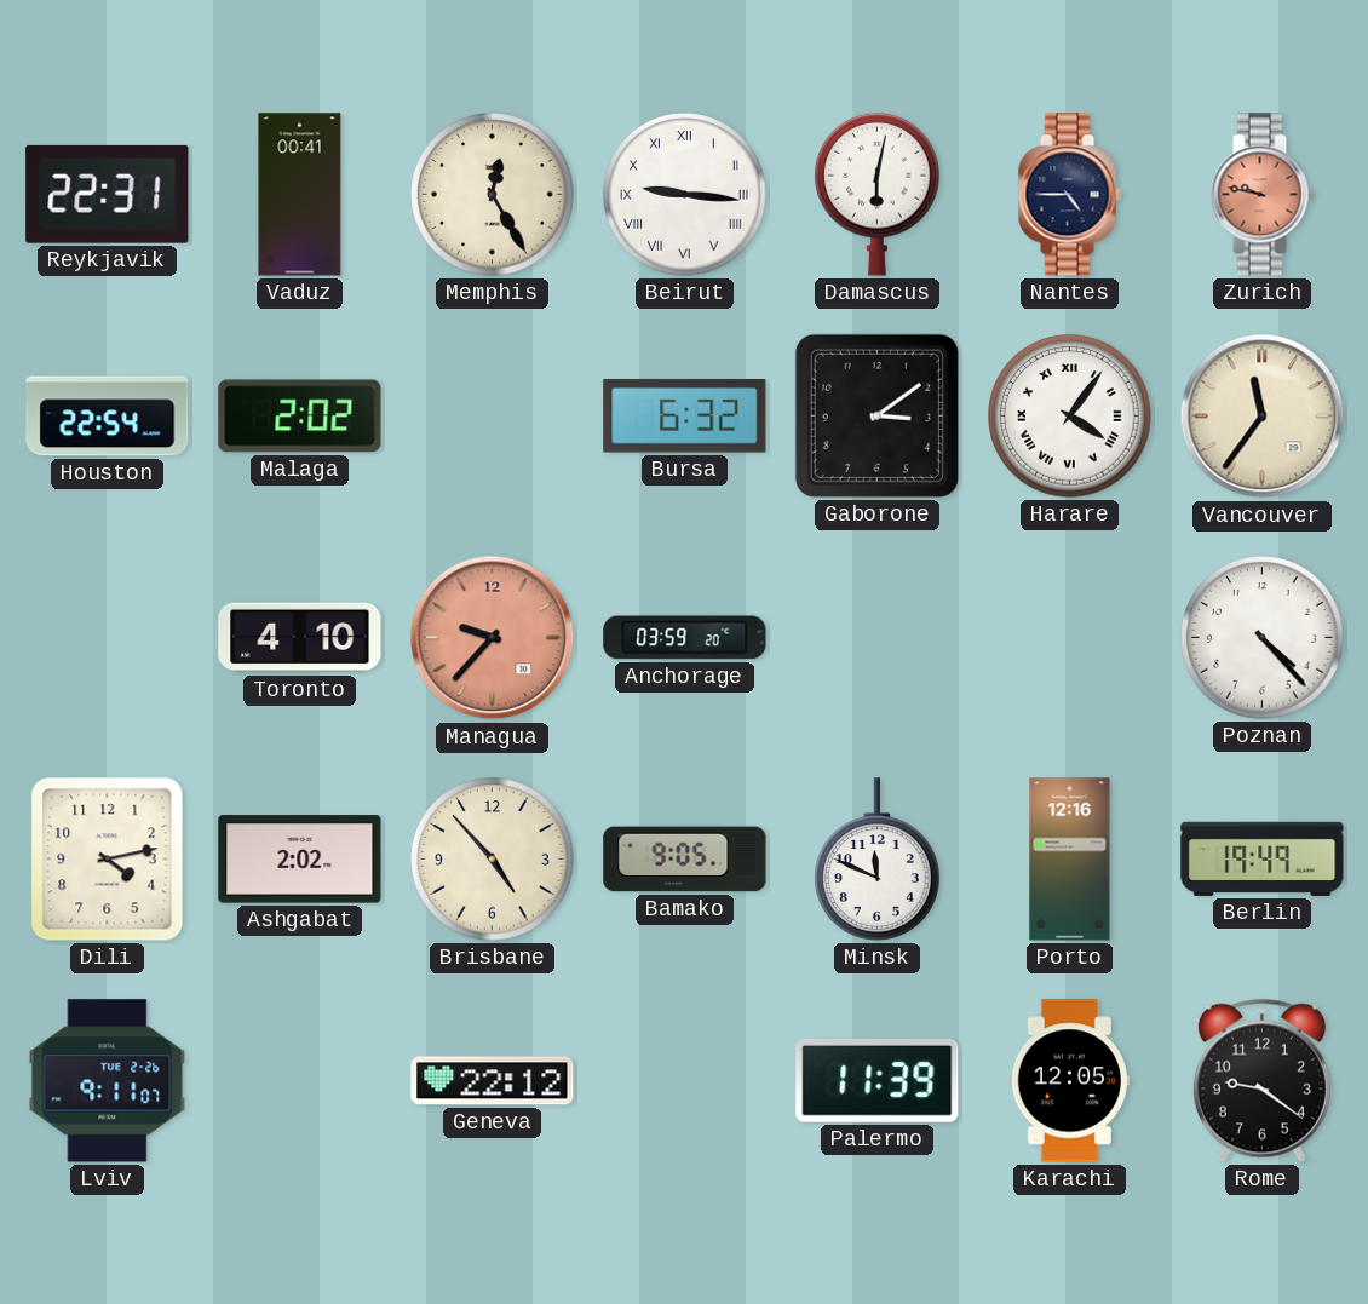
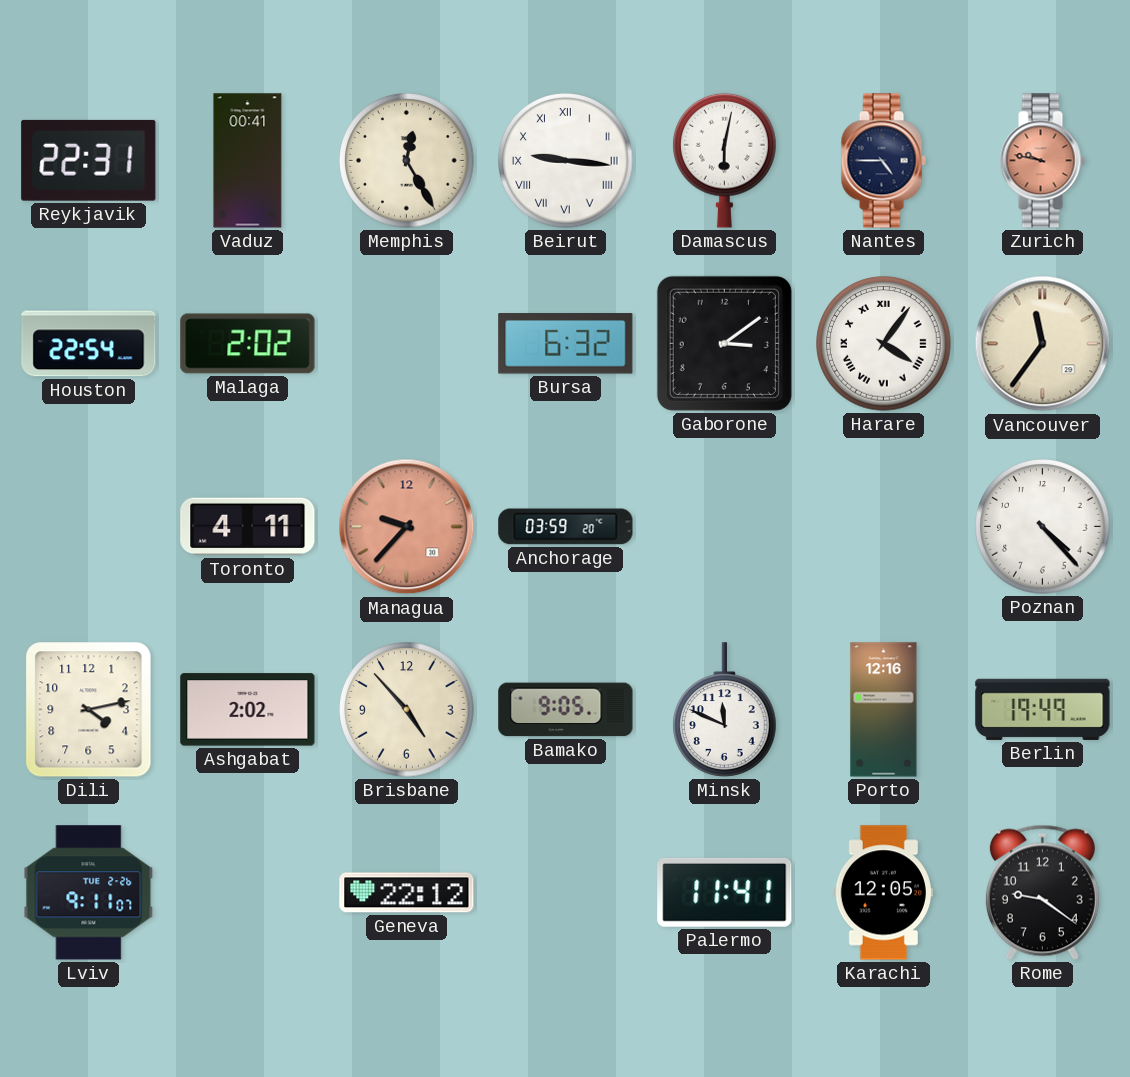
Toronto: 4:10 -> 4:11 (248, 527)
Palermo: 11:39 -> 11:41 (725, 892)
